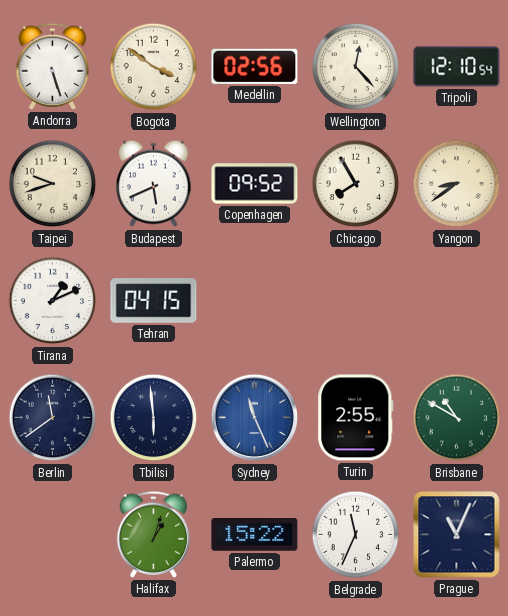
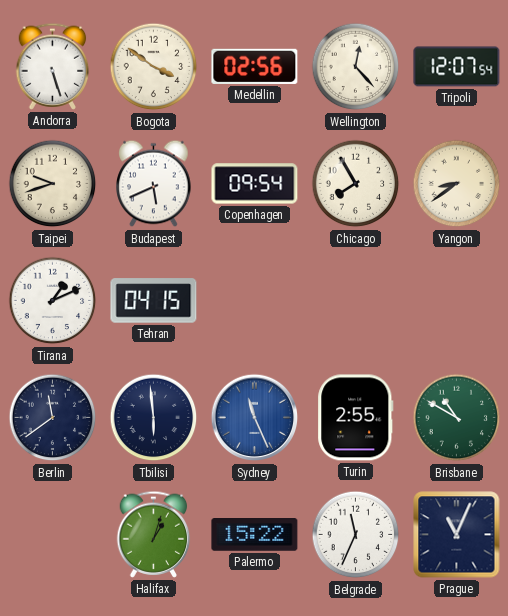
Tripoli: 12:10 -> 12:07 (457, 67)
Copenhagen: 09:52 -> 09:54 (255, 184)
